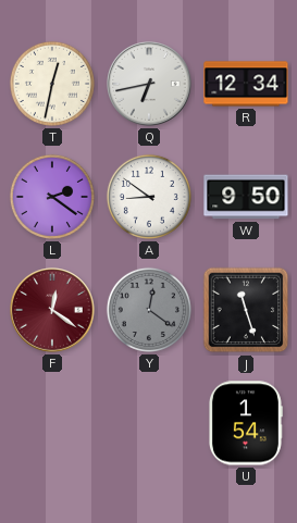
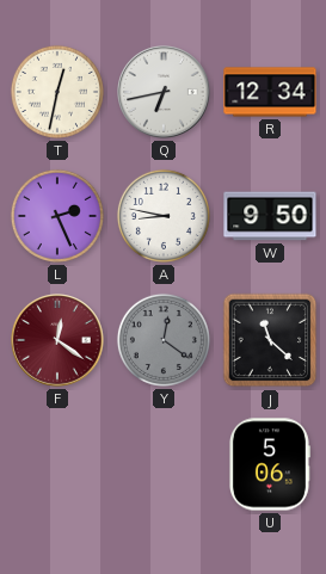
L: 2:21 -> 2:26 (57, 216)
A: 8:51 -> 8:47 (164, 216)
J: 11:27 -> 11:22 (270, 340)
U: 1:54 -> 5:06 (269, 464)
